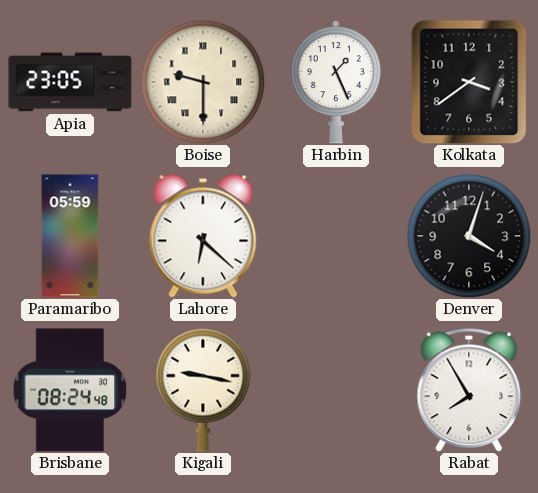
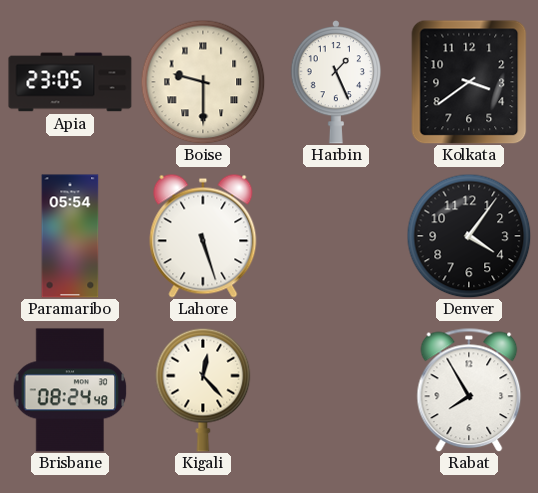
Paramaribo: 05:59 -> 05:54 (70, 236)
Lahore: 6:22 -> 5:27 (203, 236)
Denver: 4:03 -> 4:06 (469, 236)
Kigali: 9:17 -> 12:23 (203, 390)
